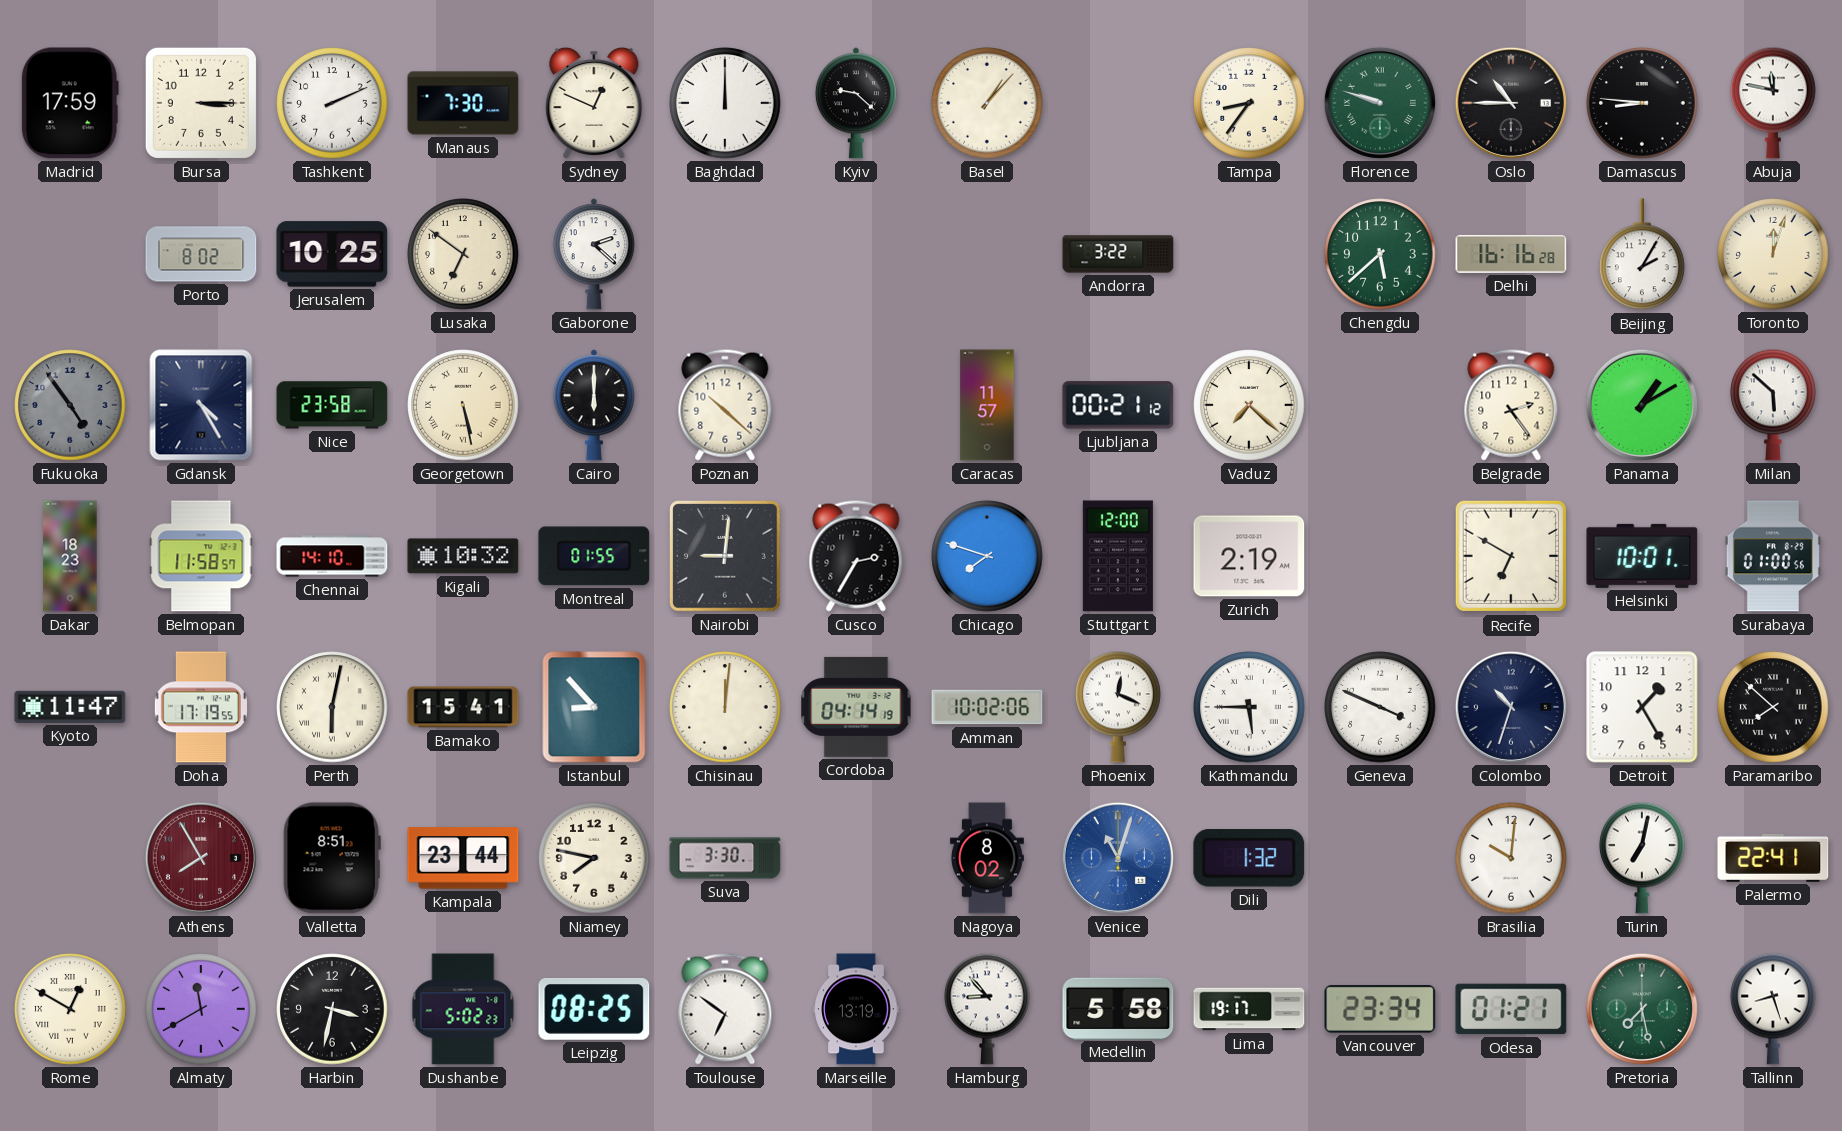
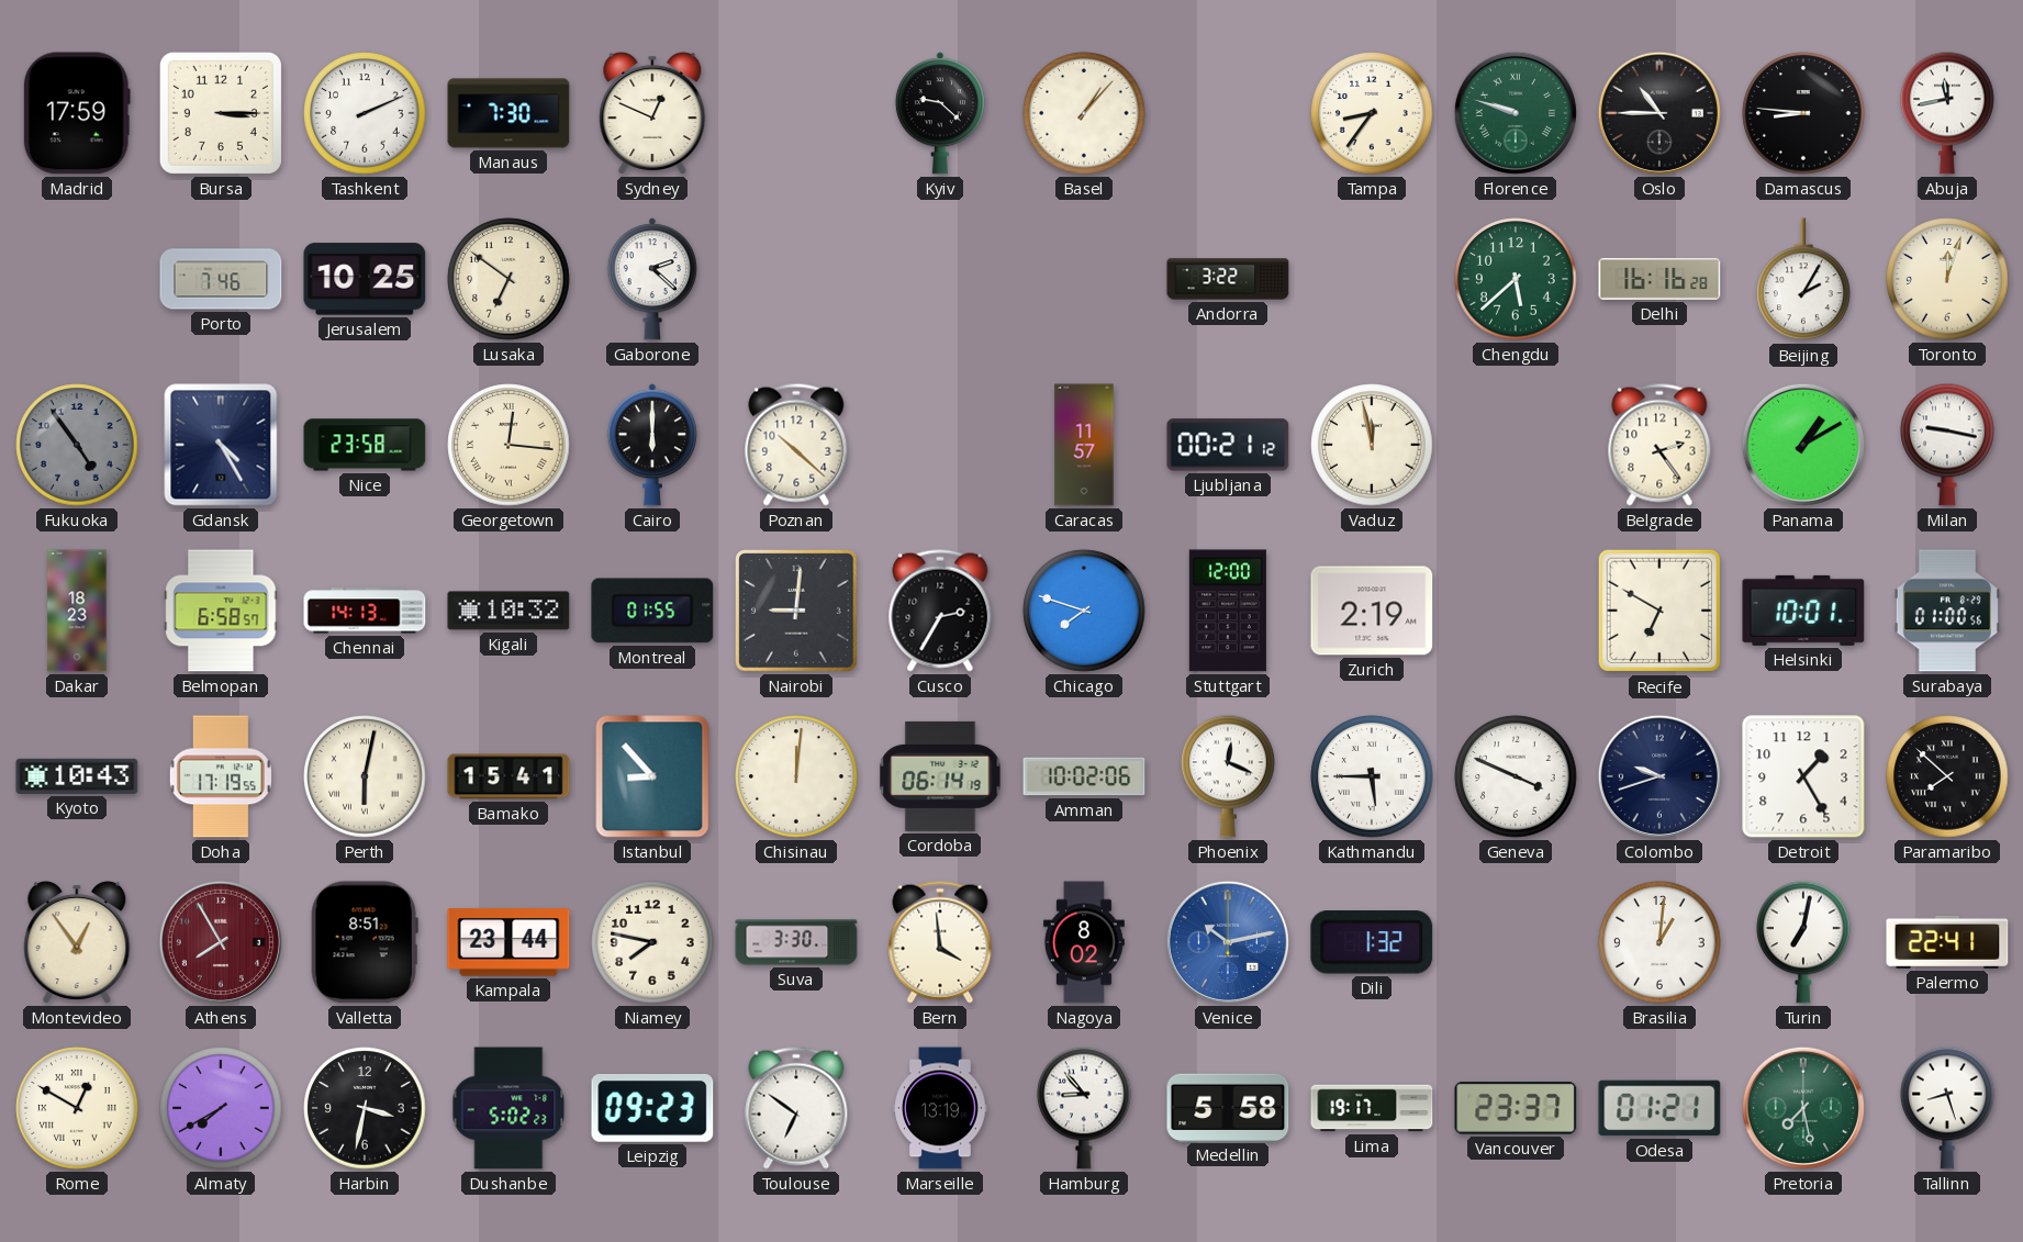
Baghdad: 12:00 -> none (725, 103)
Abuja: 11:47 -> 11:43 (1947, 113)
Porto: 8:02 -> 7:46 (221, 279)
Georgetown: 5:28 -> 12:16 (508, 445)
Vaduz: 7:22 -> 11:58 (1372, 445)
Milan: 5:52 -> 9:17 (1947, 445)
Belmopan: 11:58 -> 6:58 (221, 611)
Chennai: 14:10 -> 14:13 (365, 611)
Kyoto: 11:47 -> 10:43 (77, 776)
Cordoba: 04:14 -> 06:14 (940, 776)
Colombo: 10:33 -> 9:42 (1659, 776)
Montevideo: none -> 12:54 (77, 942)
Bern: none -> 3:59 (940, 942)
Venice: 11:03 -> 10:13 (1228, 942)
Brasilia: 10:01 -> 1:01 (1659, 942)
Almaty: 11:40 -> 7:40 (221, 1108)
Leipzig: 08:25 -> 09:23 (652, 1108)
Vancouver: 23:34 -> 23:37 (1516, 1108)
